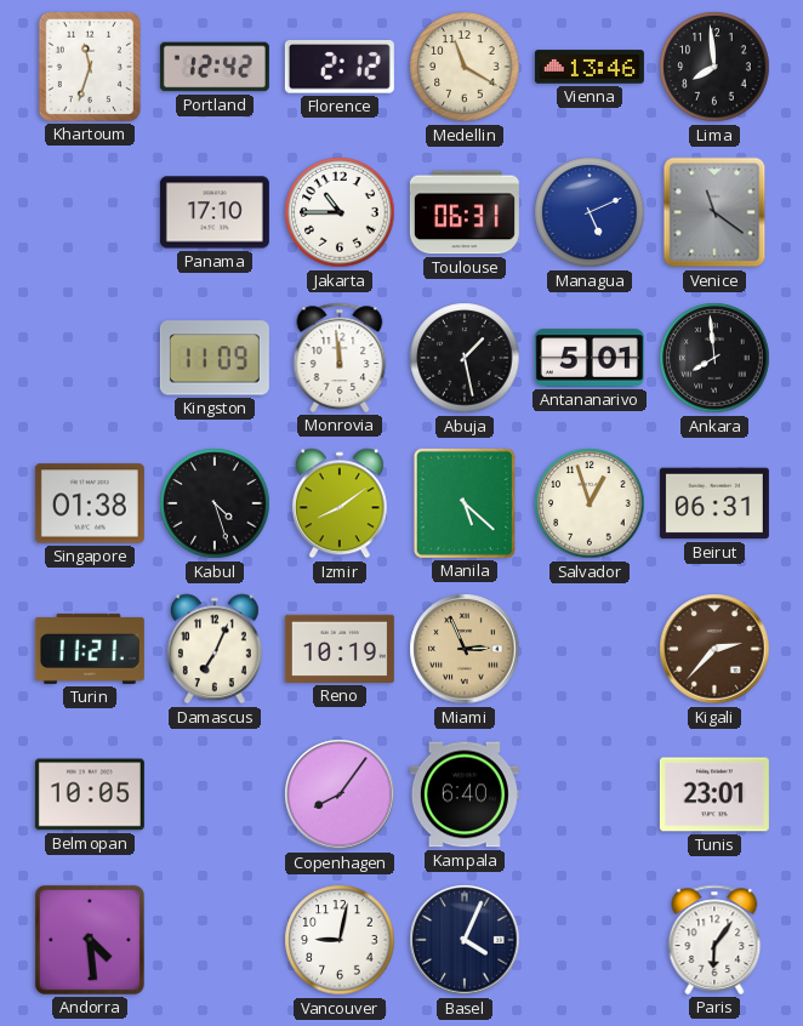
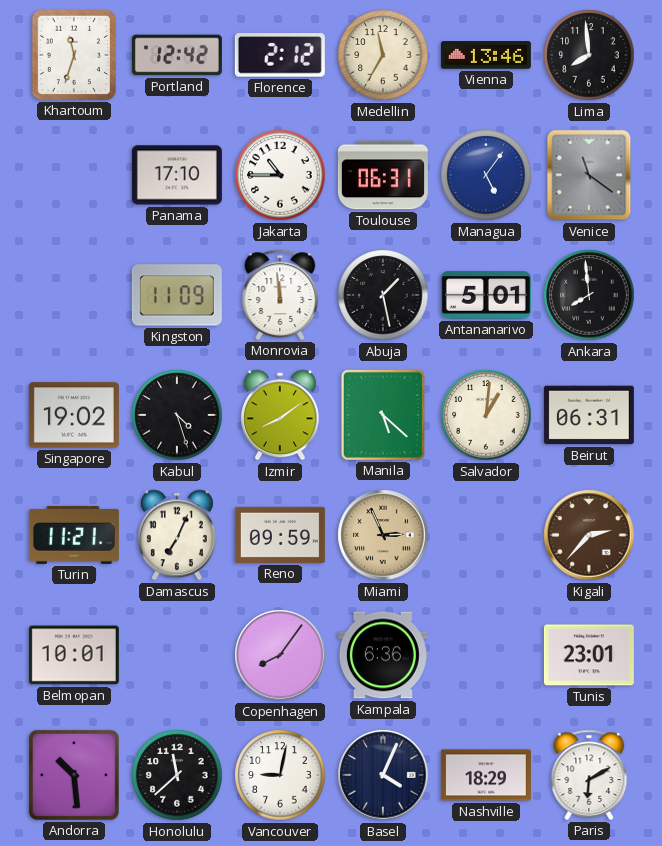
Medellin: 11:20 -> 11:35 (383, 55)
Managua: 5:11 -> 5:06 (486, 175)
Singapore: 01:38 -> 19:02 (74, 415)
Salvador: 12:57 -> 1:01 (486, 415)
Reno: 10:19 -> 09:59 (280, 535)
Belmopan: 10:05 -> 10:01 (74, 655)
Kampala: 6:40 -> 6:36 (383, 655)
Andorra: 4:29 -> 10:29 (74, 775)
Honolulu: none -> 11:38 (177, 775)
Nashville: none -> 18:29 (486, 775)
Paris: 6:06 -> 6:10 (589, 775)
